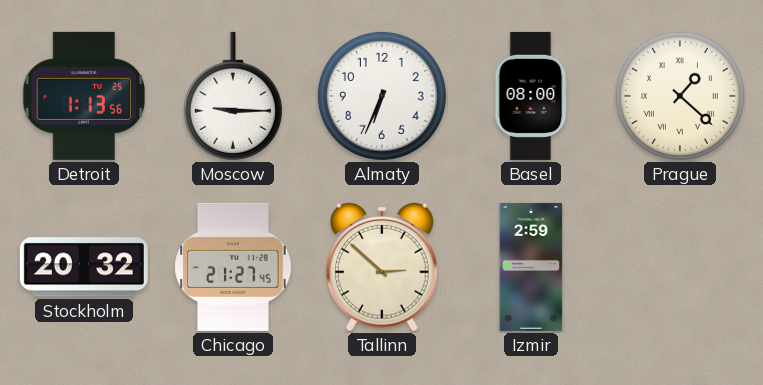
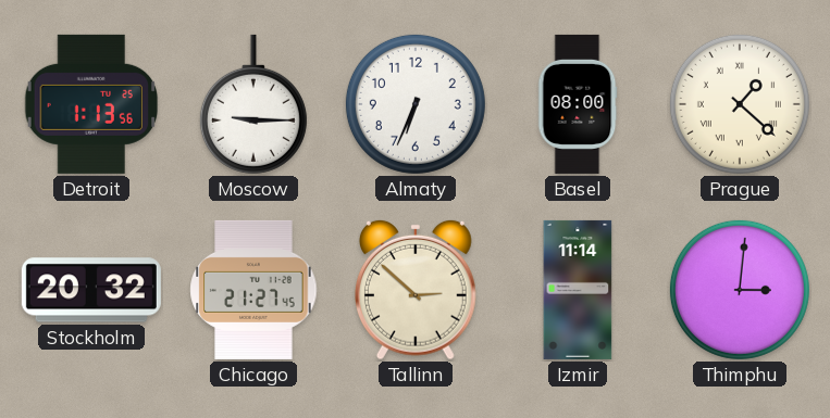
Izmir: 2:59 -> 11:14 (578, 290)
Thimphu: none -> 3:01 (740, 290)
